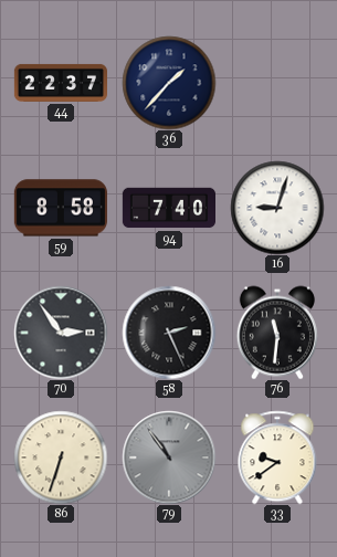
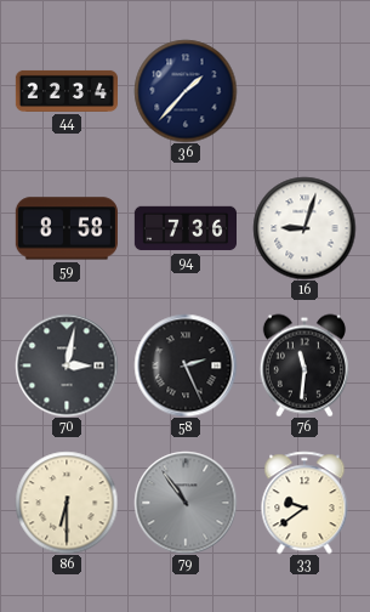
44: 22:37 -> 22:34 (66, 91)
94: 7:40 -> 7:36 (184, 228)
70: 2:54 -> 3:02 (67, 365)
86: 6:33 -> 6:30 (67, 503)
